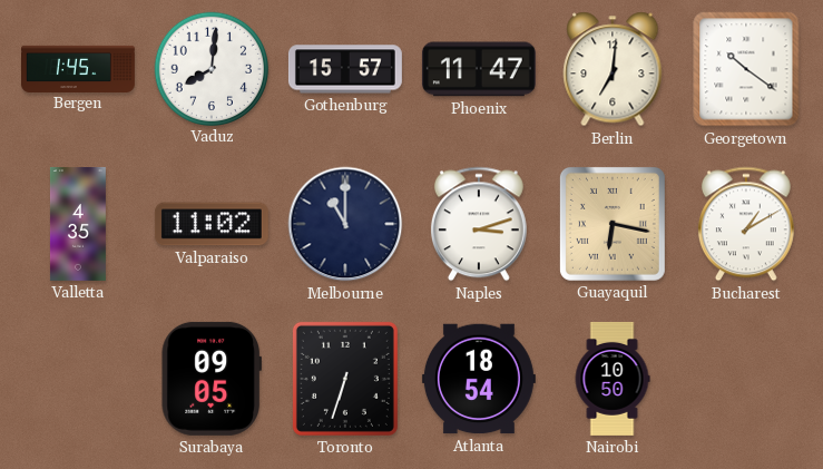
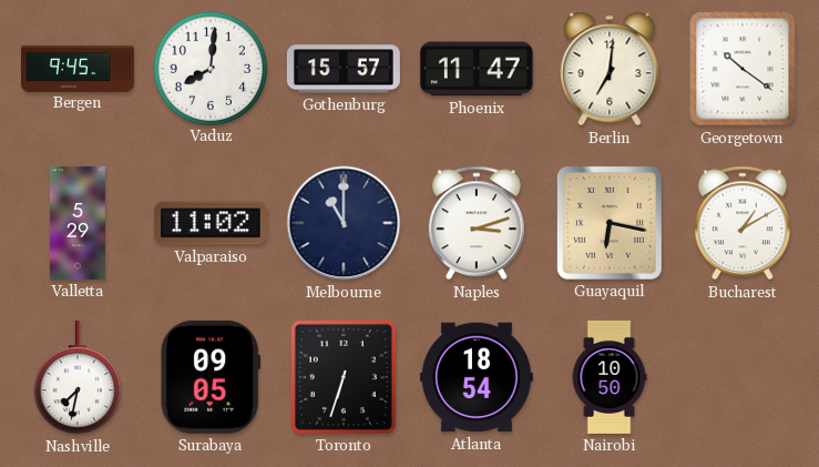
Bergen: 1:45 -> 9:45 (79, 68)
Valletta: 4:35 -> 5:29 (78, 223)
Nashville: none -> 7:32 (78, 377)
